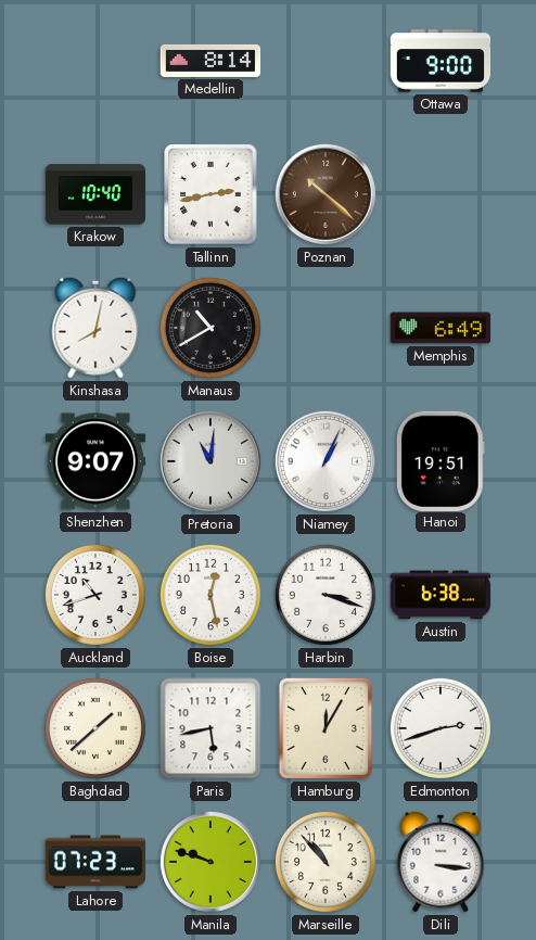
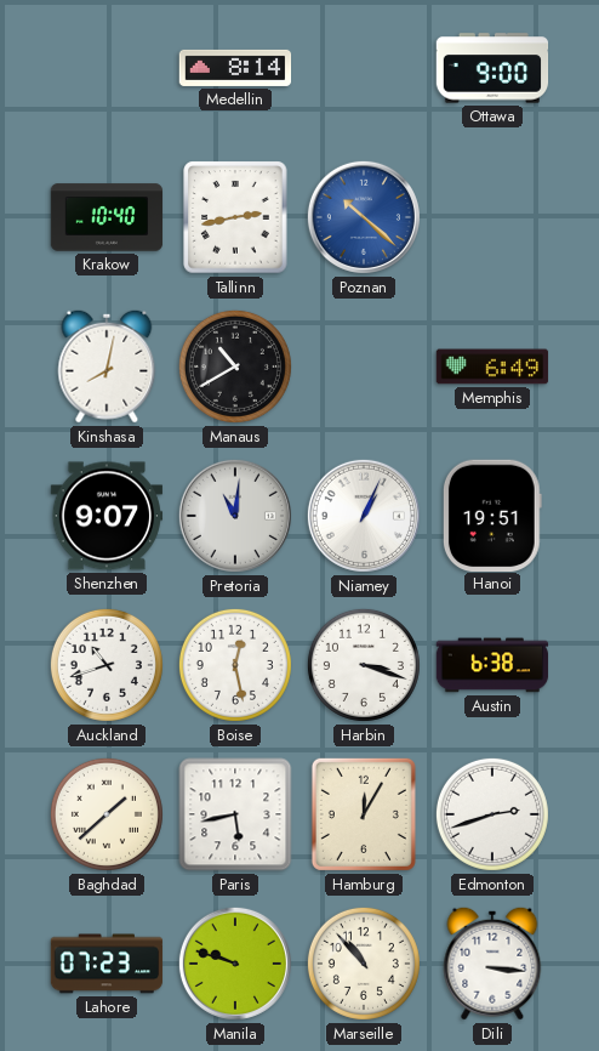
Poznan dial: brown -> blue (364, 217)
